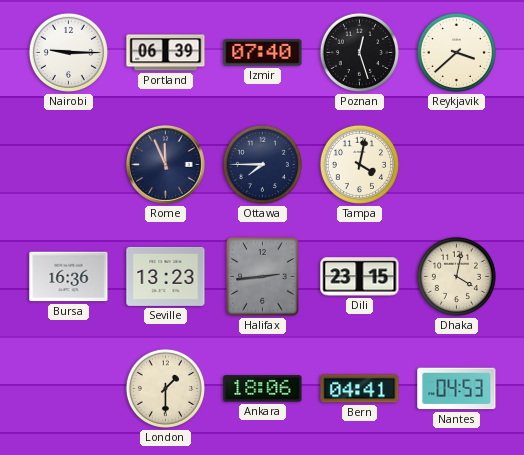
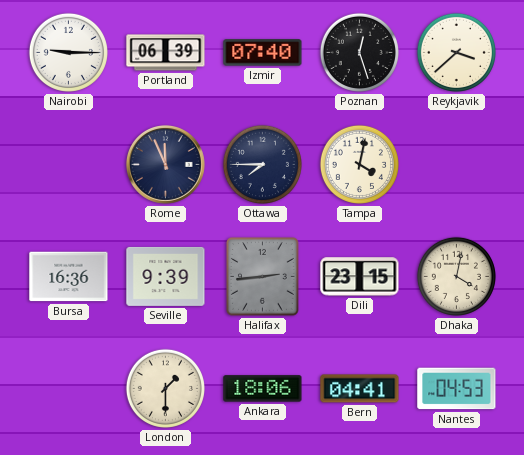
Seville: 13:23 -> 9:39 (166, 276)
